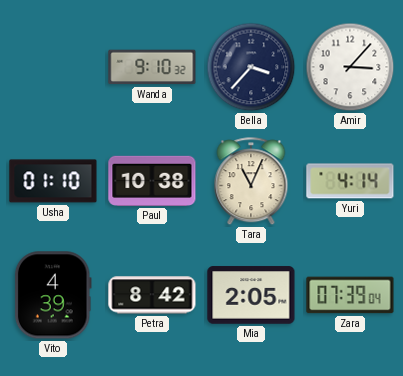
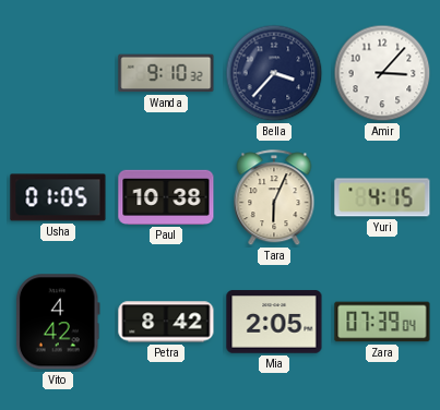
Usha: 01:10 -> 01:05 (58, 197)
Tara: 11:04 -> 6:04 (274, 198)
Yuri: 4:14 -> 4:15 (382, 197)
Vito: 4:39 -> 4:42 (58, 322)
